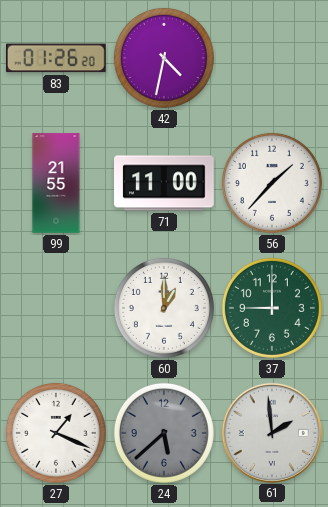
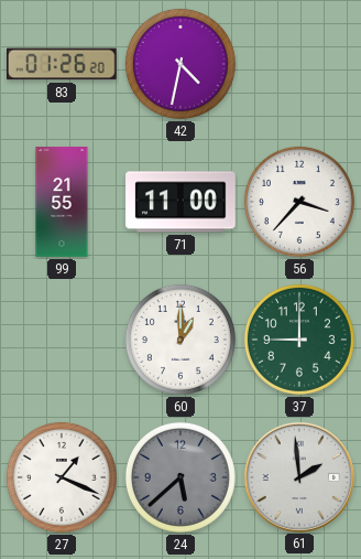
56: 1:37 -> 3:37 (299, 202)
